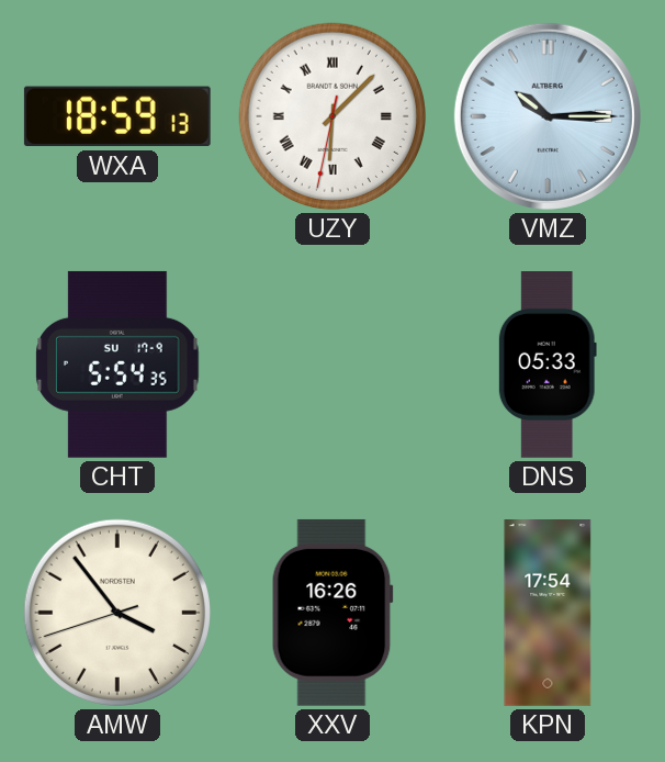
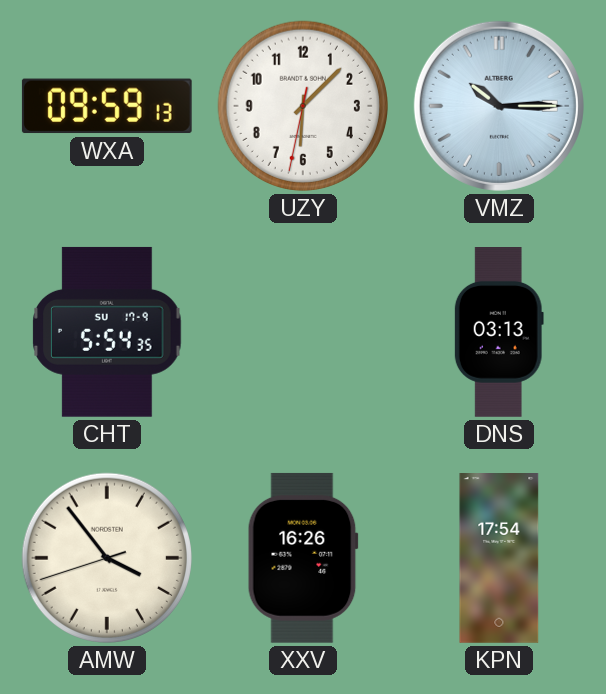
WXA: 18:59 -> 09:59 (107, 106)
UZY numerals: Roman -> Arabic (303, 106)
DNS: 05:33 -> 03:13 (499, 333)
